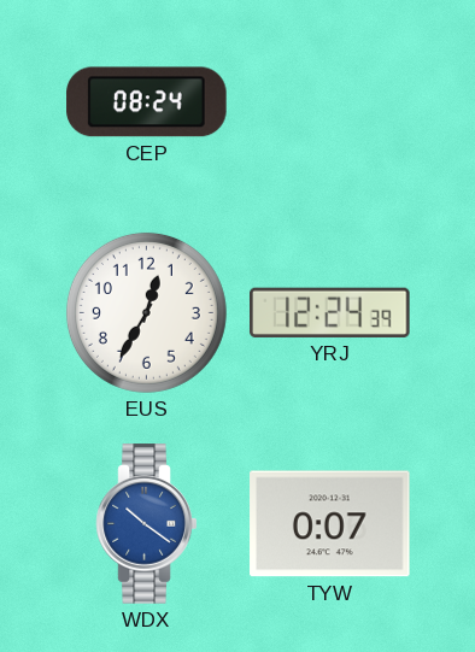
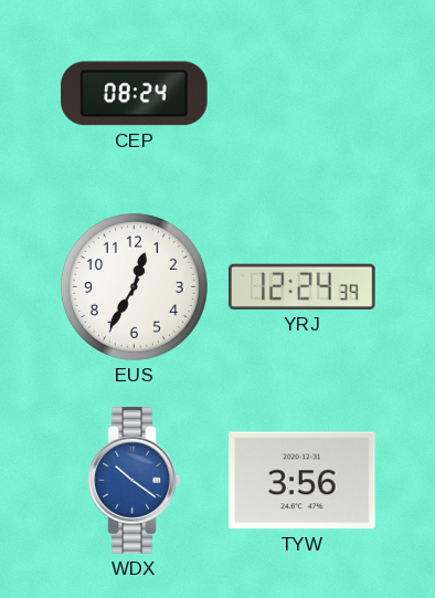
TYW: 0:07 -> 3:56 (303, 481)
